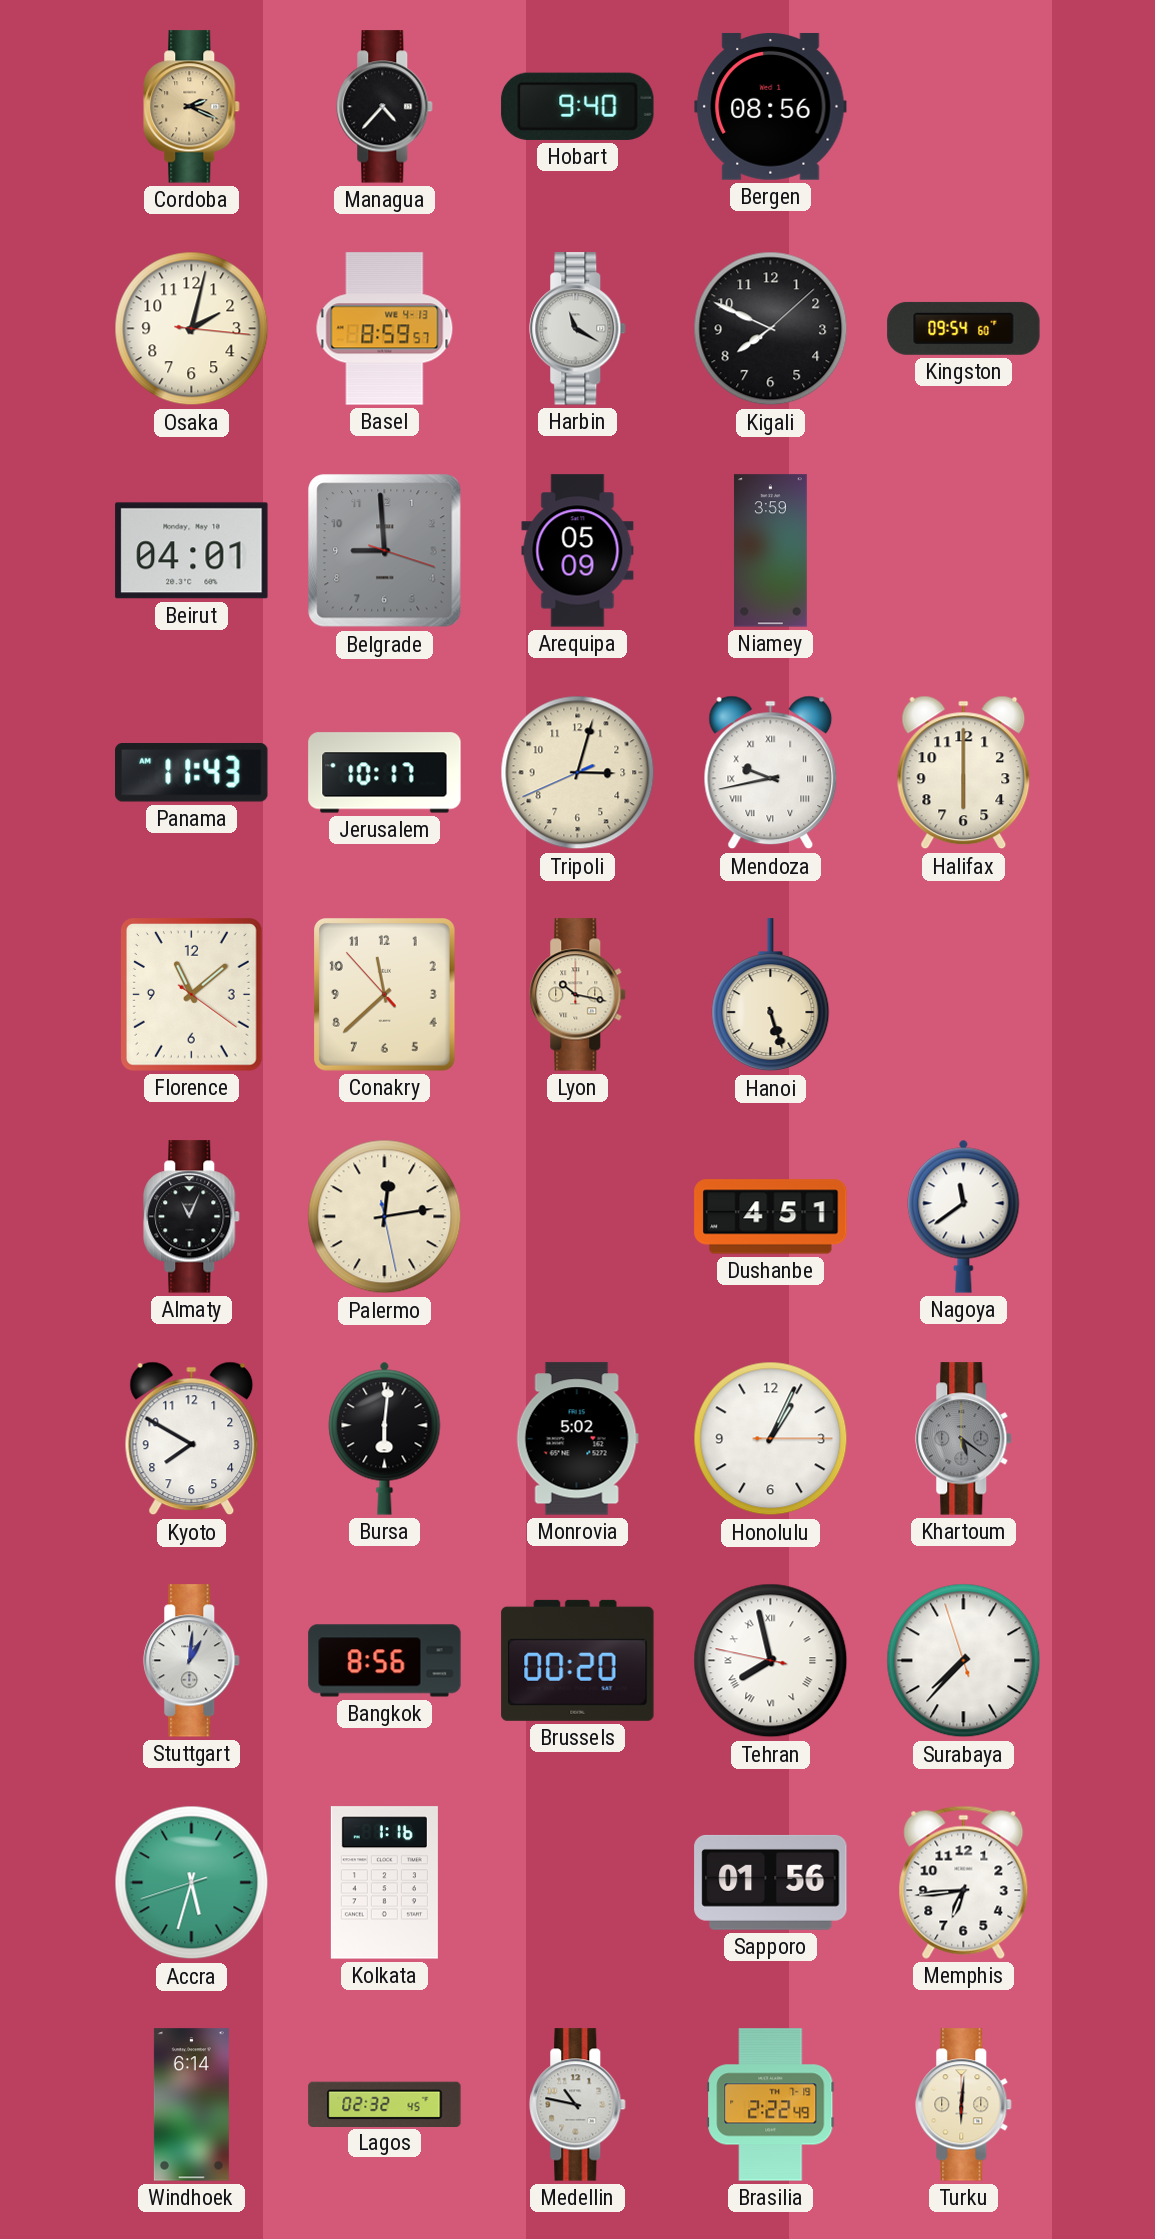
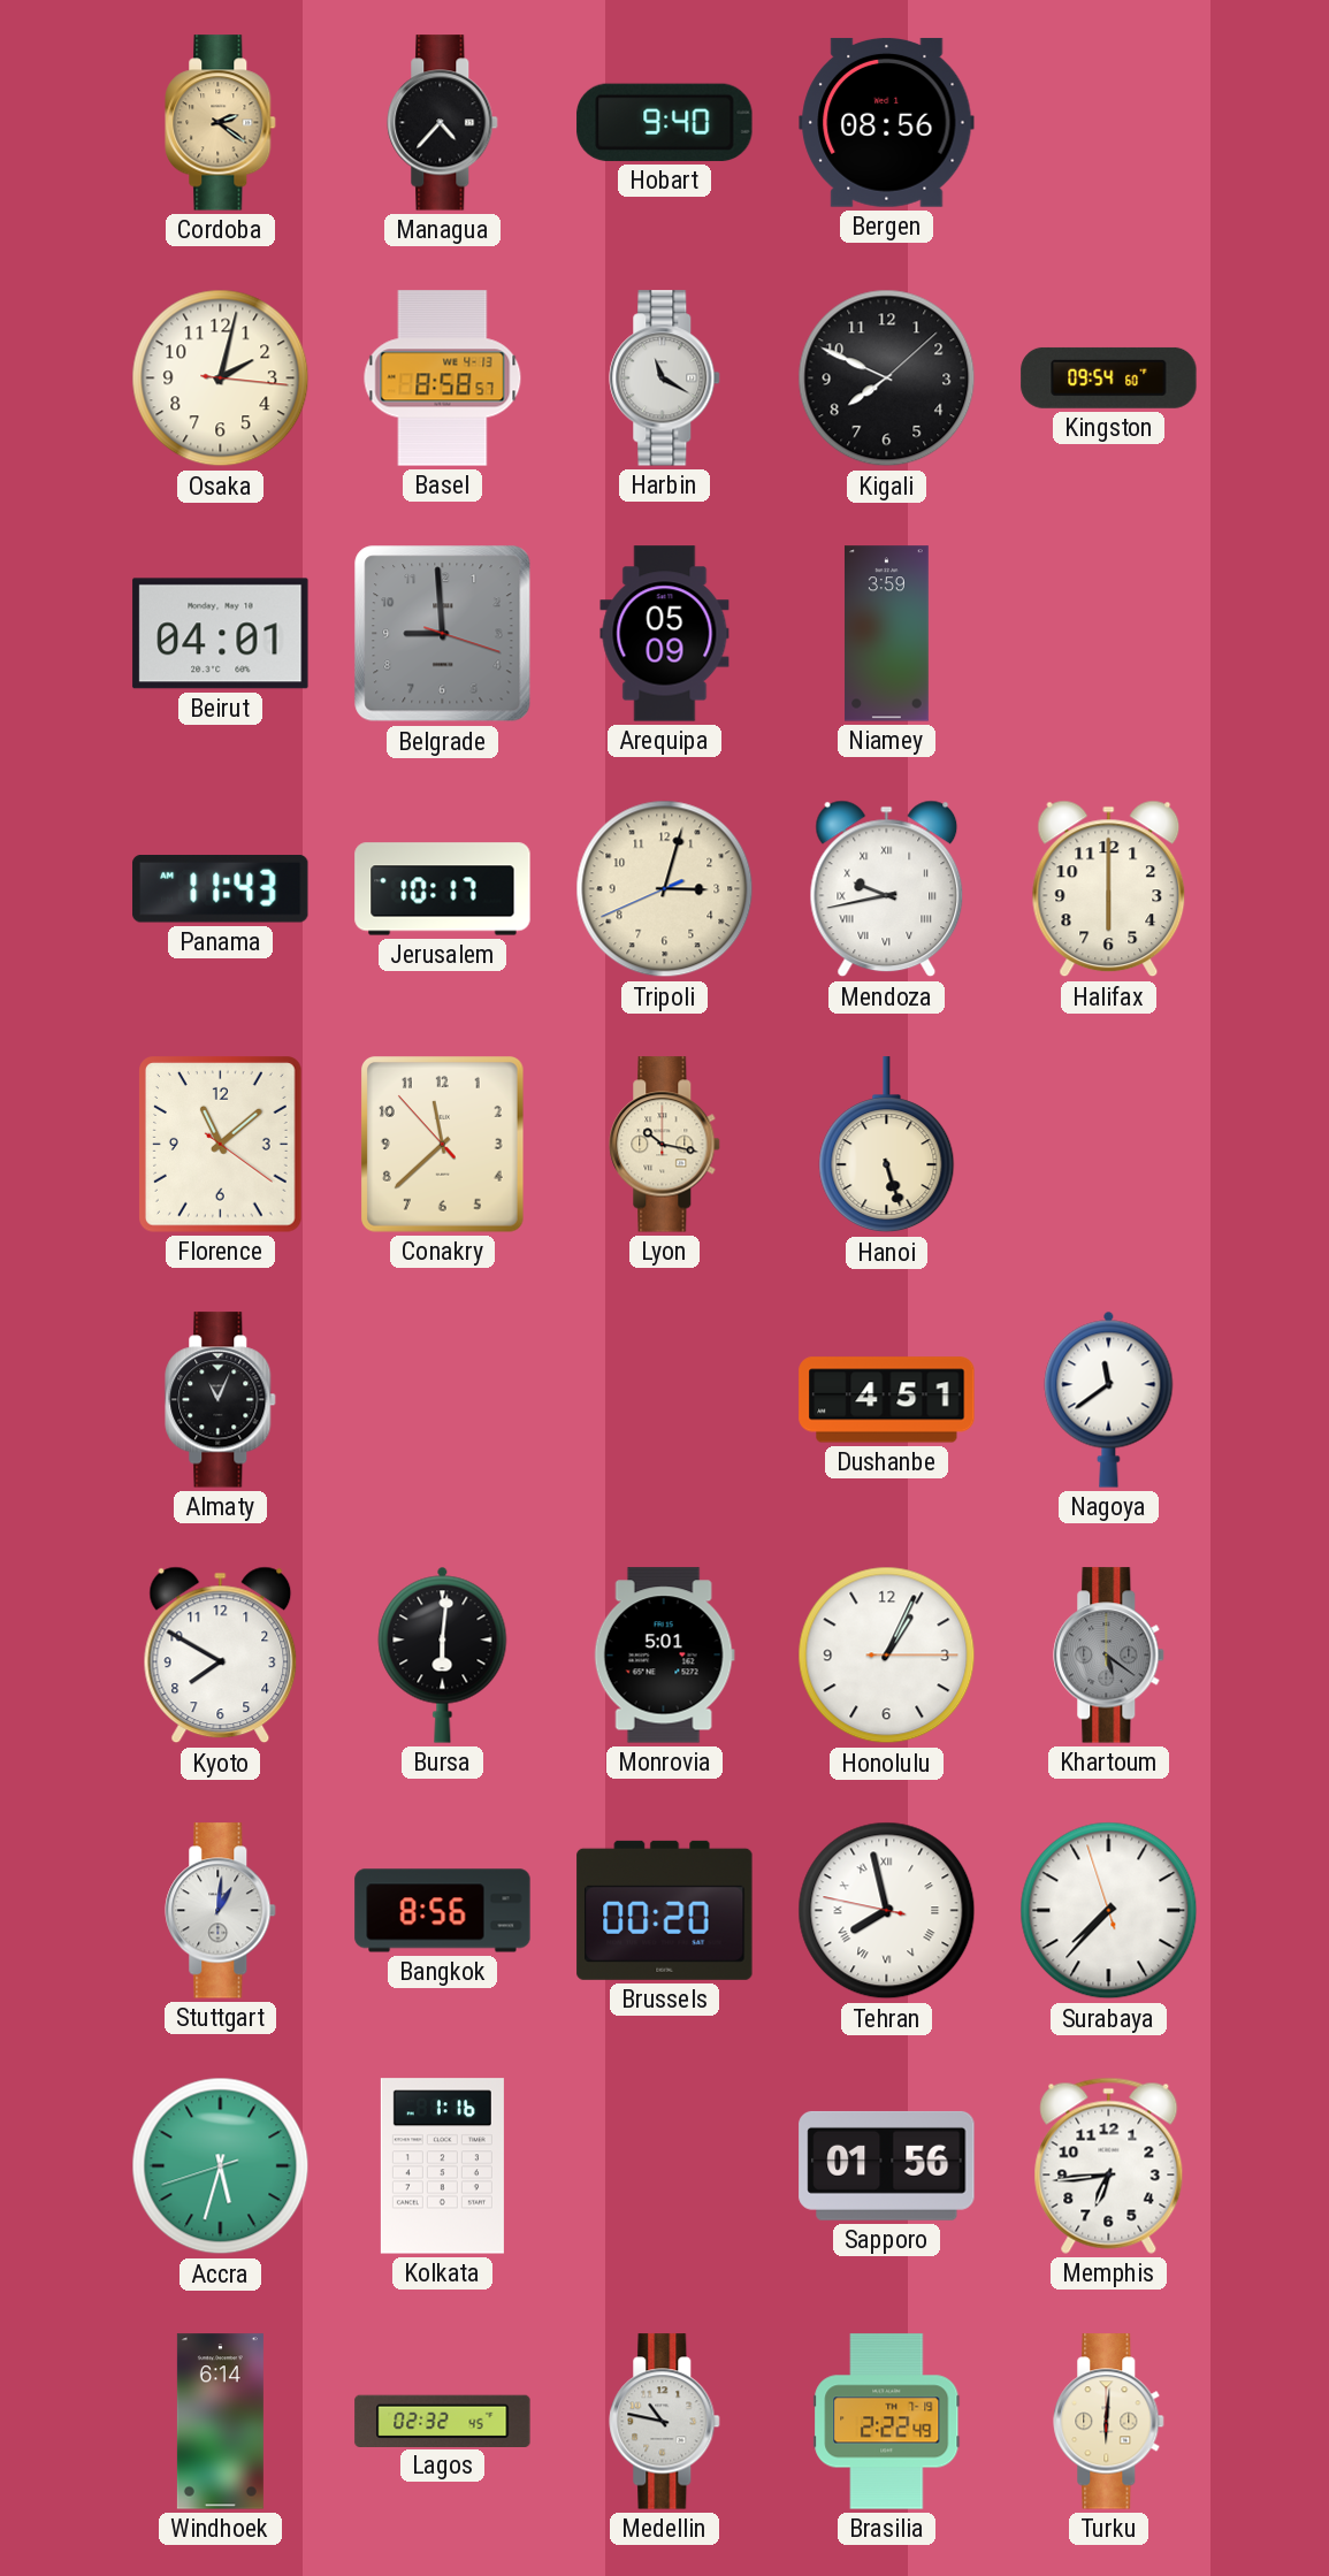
Cordoba: 2:19 -> 2:21 (221, 123)
Basel: 8:59 -> 8:58 (443, 379)
Palermo: 12:13 -> none (385, 1217)
Monrovia: 5:02 -> 5:01 (664, 1656)
